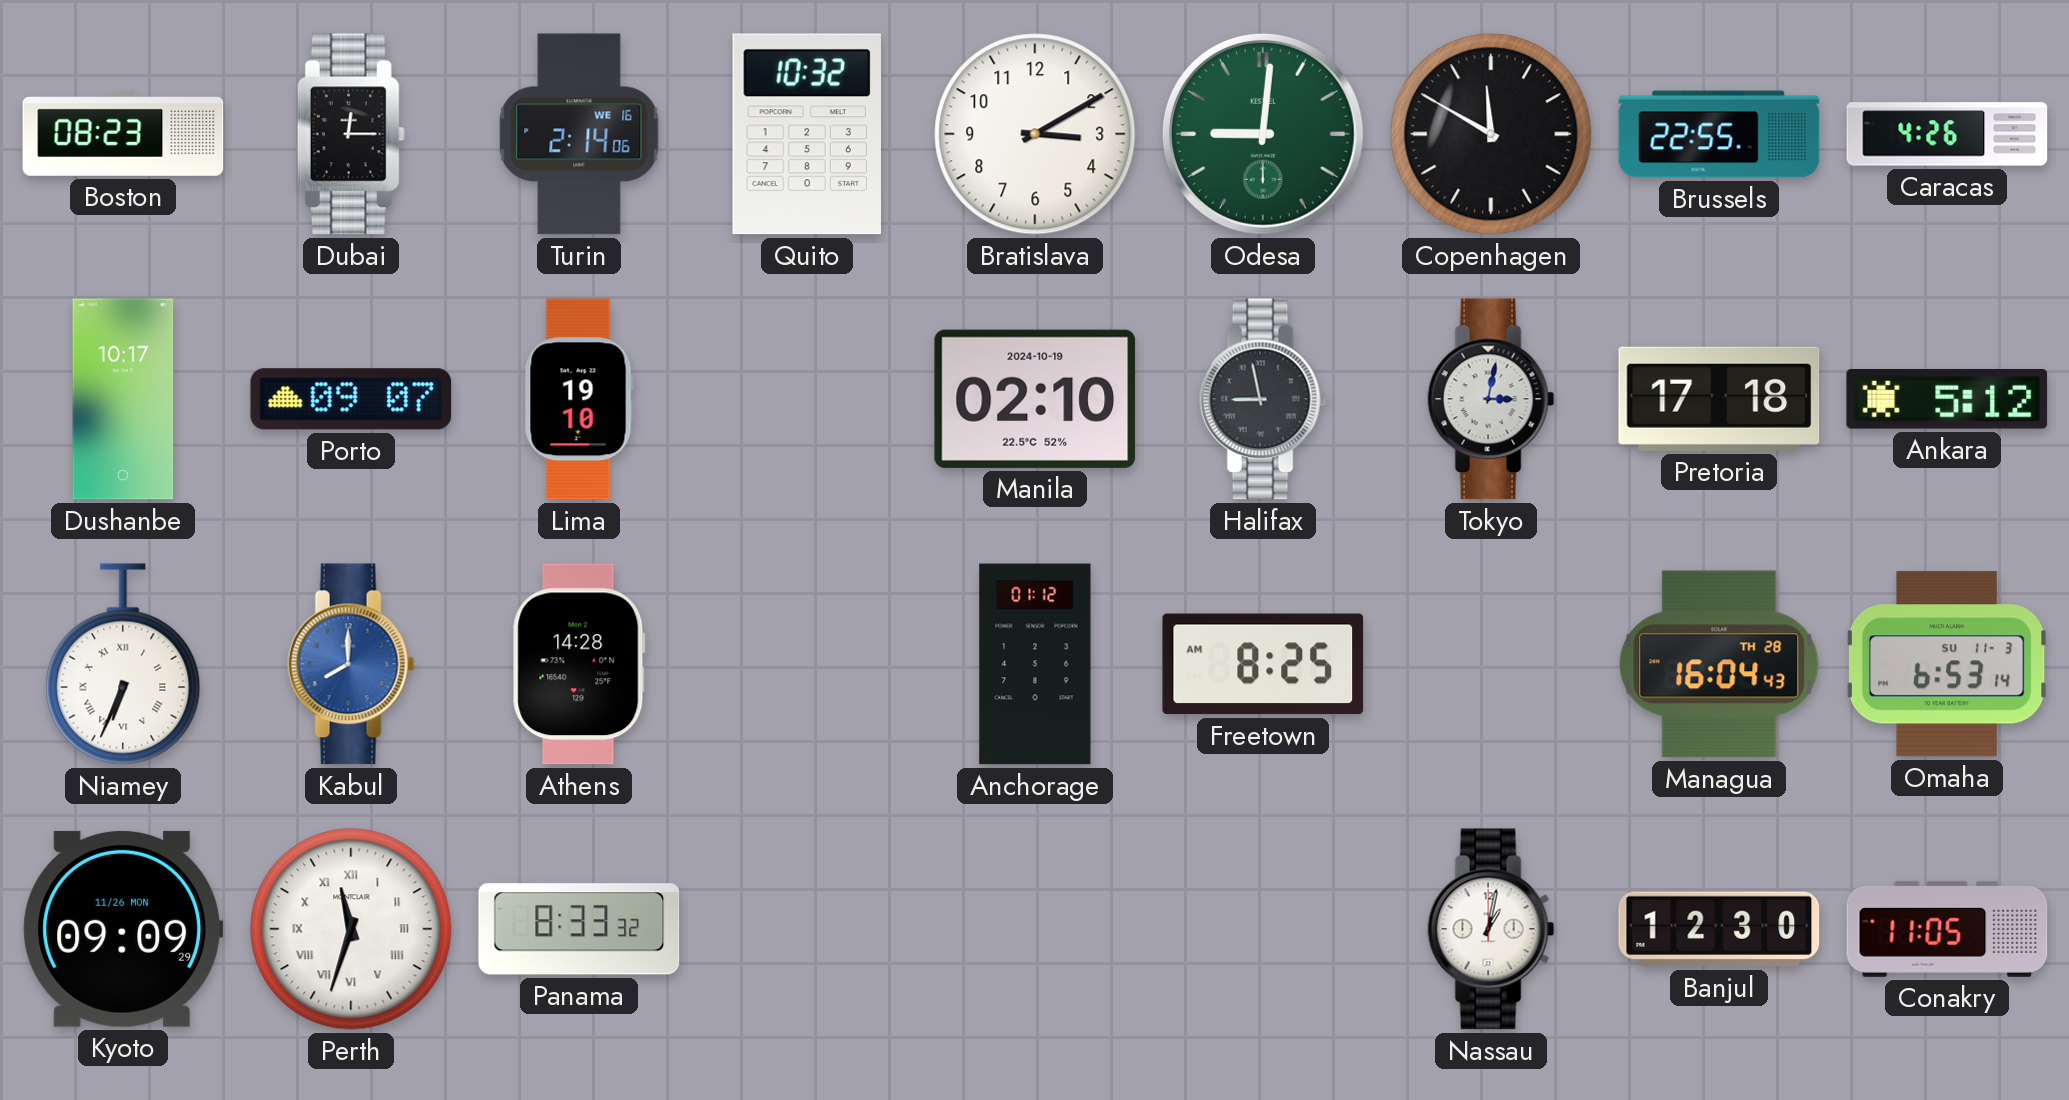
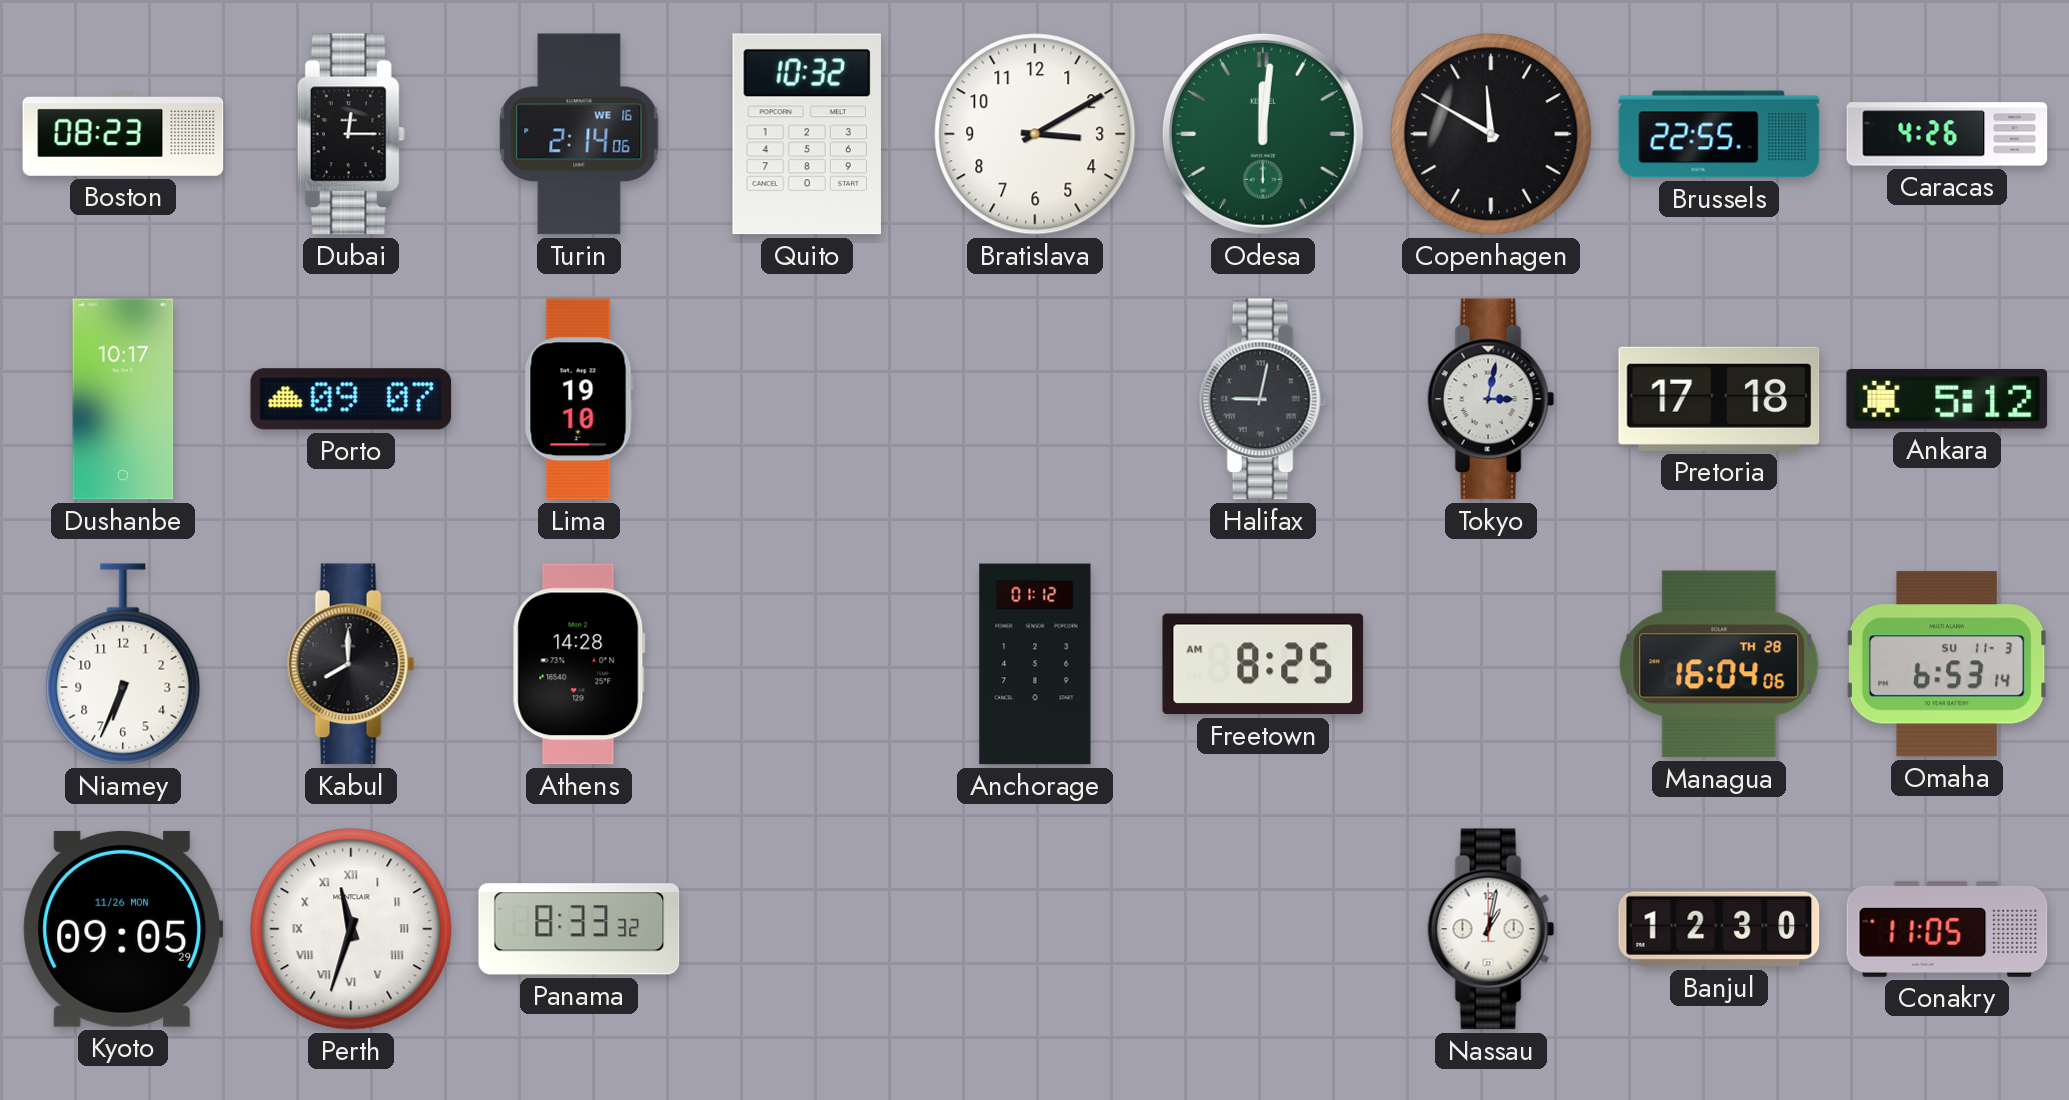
Odesa: 9:01 -> 12:01 (1263, 134)
Manila: 02:10 -> none (1035, 399)
Halifax: 8:58 -> 9:02 (1263, 399)
Niamey numerals: Roman -> Arabic (123, 664)
Kabul dial: blue -> black (351, 664)
Managua: 16:04:43 -> 16:04:06 (1719, 664)
Kyoto: 09:09 -> 09:05 (123, 929)
